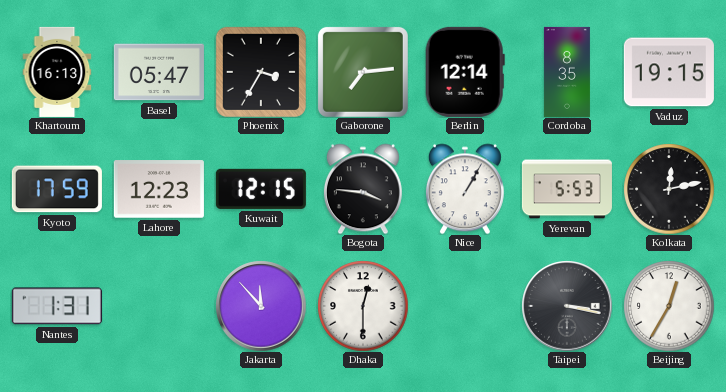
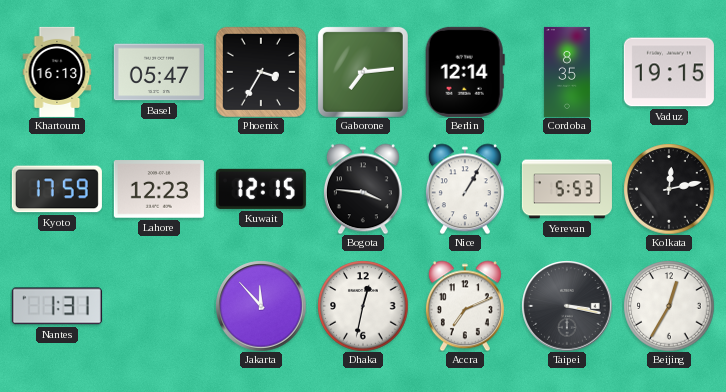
Dhaka: 12:30 -> 12:32 (363, 306)
Accra: none -> 7:11 (465, 306)
